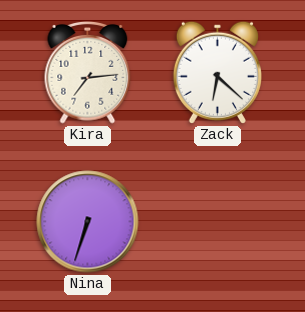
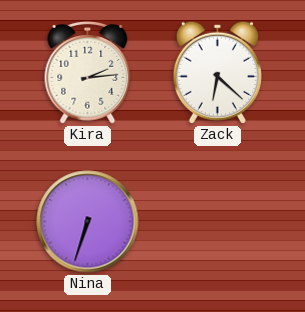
Kira: 7:14 -> 2:14 (88, 73)
